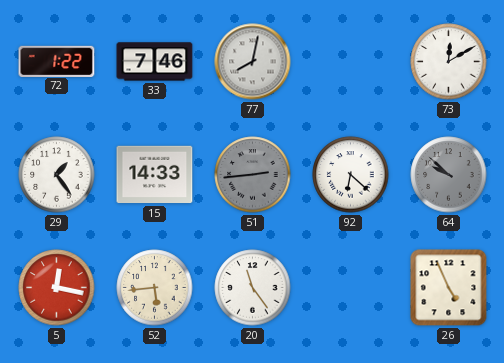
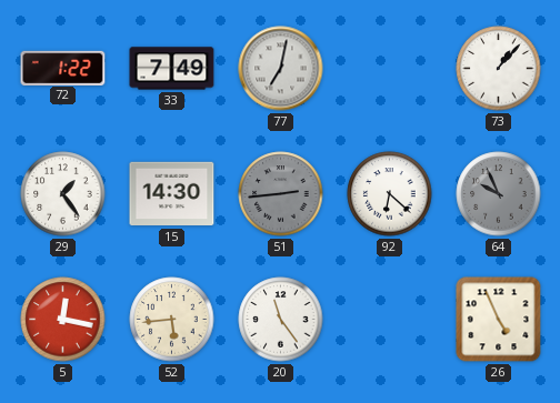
33: 7:46 -> 7:49 (172, 69)
77: 8:02 -> 7:02 (281, 69)
73: 12:10 -> 1:07 (499, 69)
15: 14:33 -> 14:30 (172, 194)
64: 9:52 -> 9:56 (499, 194)
